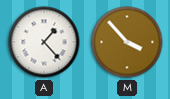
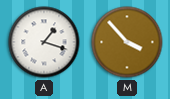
A: 1:23 -> 1:18 (44, 42)
